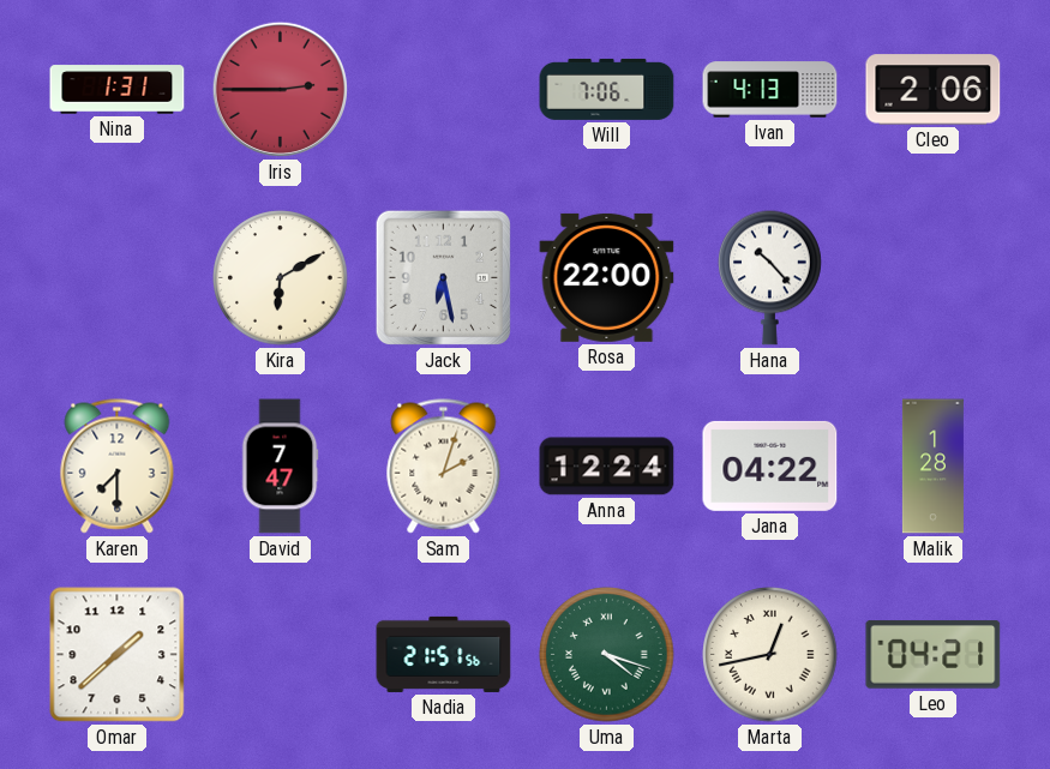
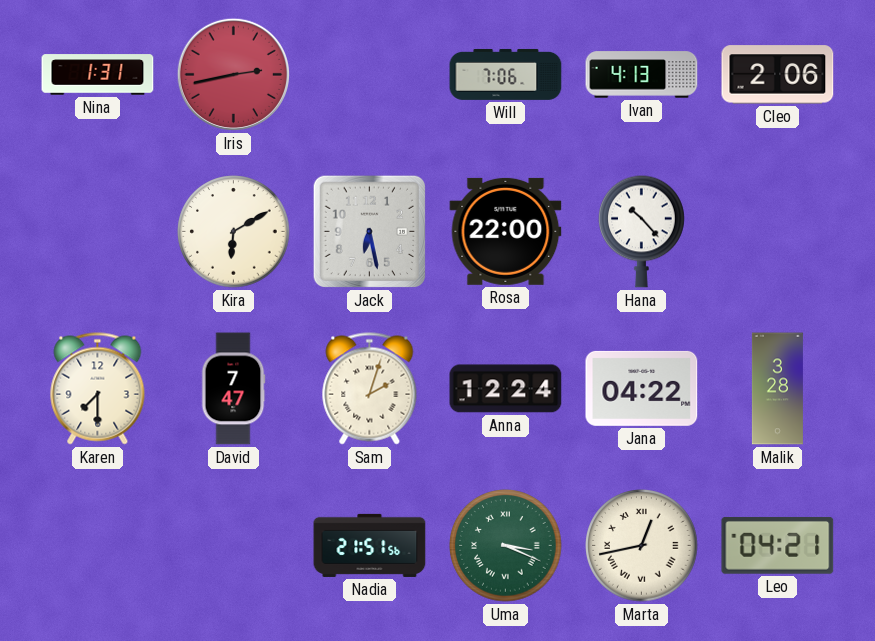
Iris: 2:45 -> 2:43 (233, 74)
Malik: 1:28 -> 3:28 (777, 389)
Omar: 1:38 -> none (118, 655)
Uma: 4:18 -> 3:19 (506, 546)
